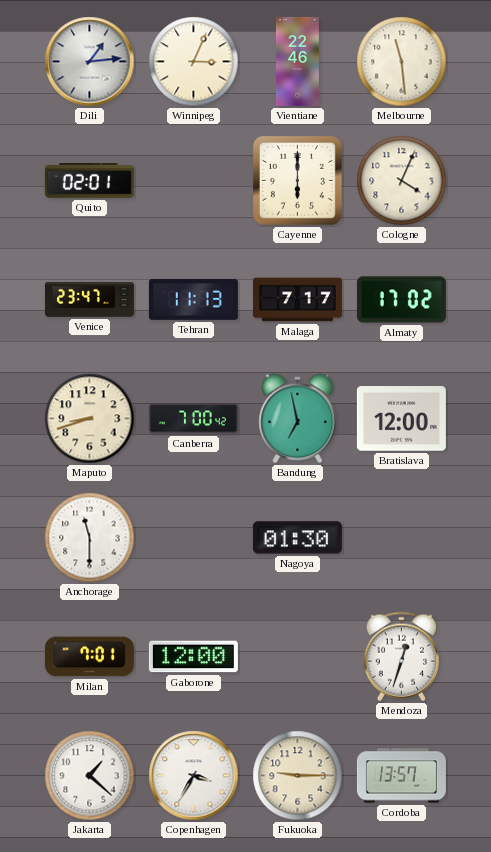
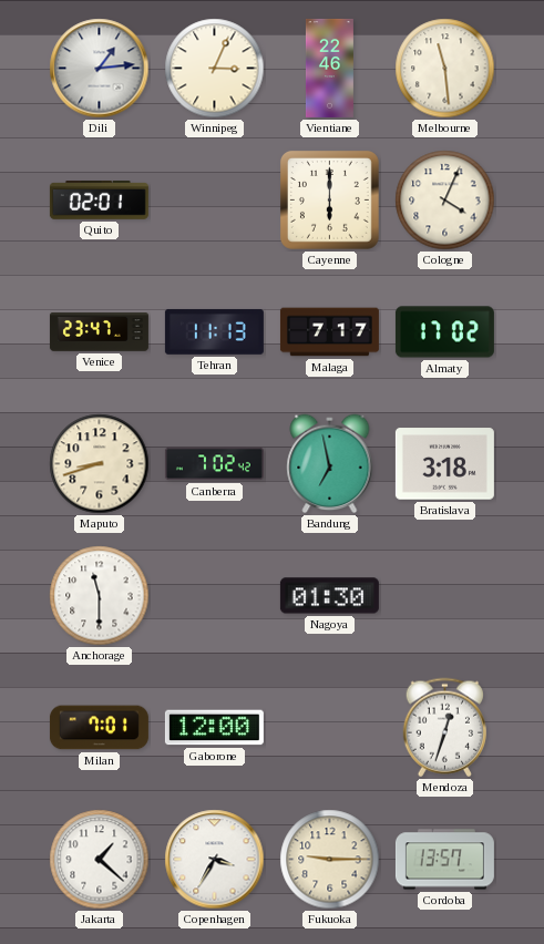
Canberra: 7:00 -> 7:02 (214, 464)
Bratislava: 12:00 -> 3:18 (444, 464)
